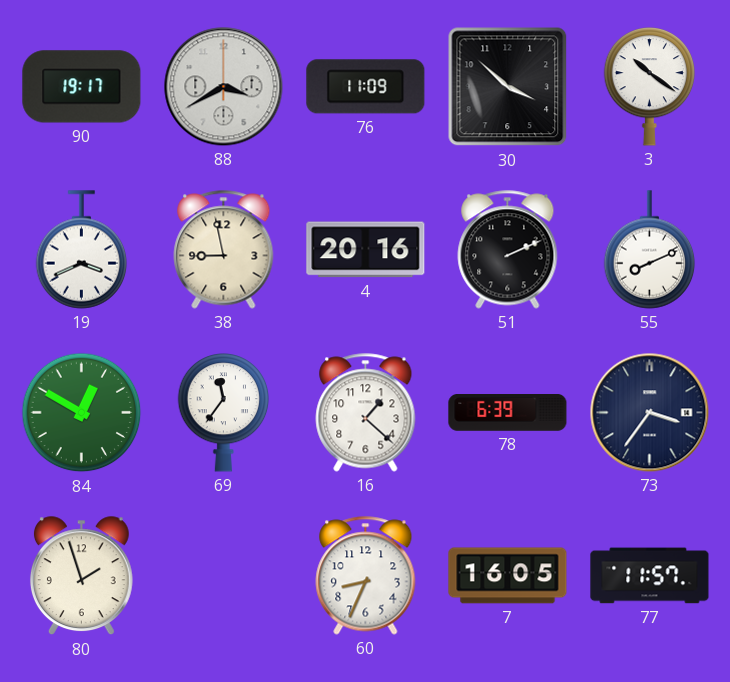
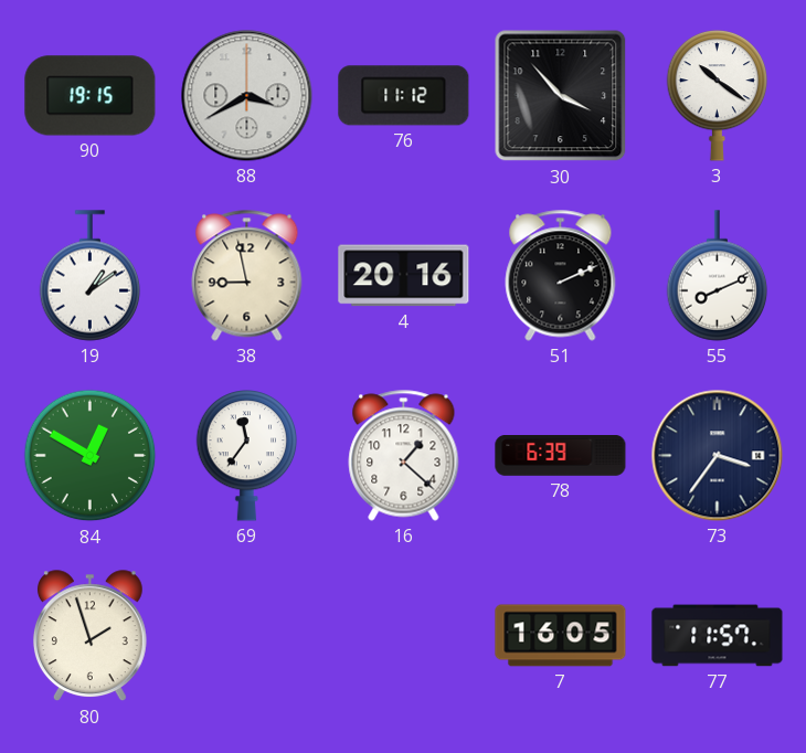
90: 19:17 -> 19:15 (91, 96)
76: 11:09 -> 11:12 (404, 96)
30: 3:52 -> 3:53 (561, 96)
19: 3:41 -> 1:09 (91, 276)
60: 8:34 -> none (366, 576)
